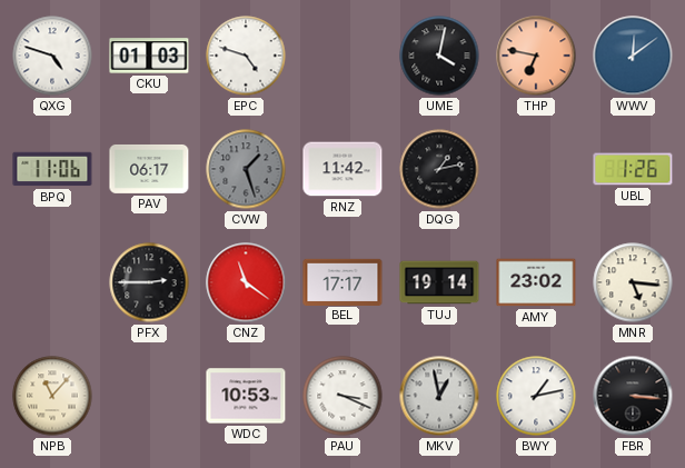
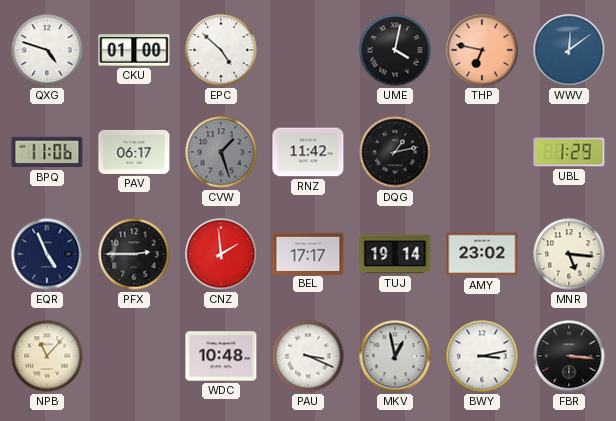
CKU: 01:03 -> 01:00 (134, 50)
EPC: 4:48 -> 4:52 (221, 50)
UBL: 1:26 -> 1:29 (569, 152)
EQR: none -> 4:56 (47, 254)
CNZ: 11:21 -> 1:59 (221, 254)
WDC: 10:53 -> 10:48 (221, 356)
BWY: 1:13 -> 3:13 (482, 356)
